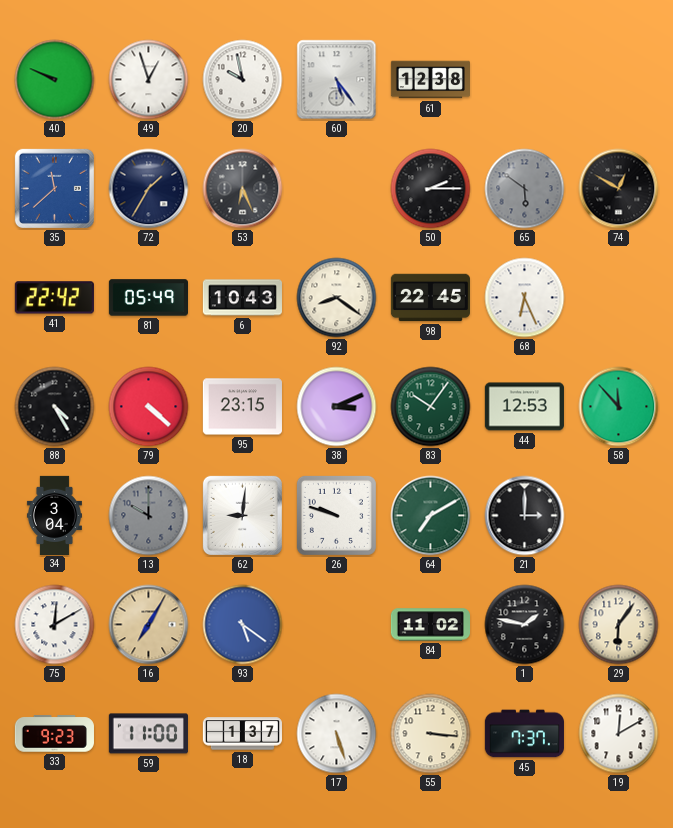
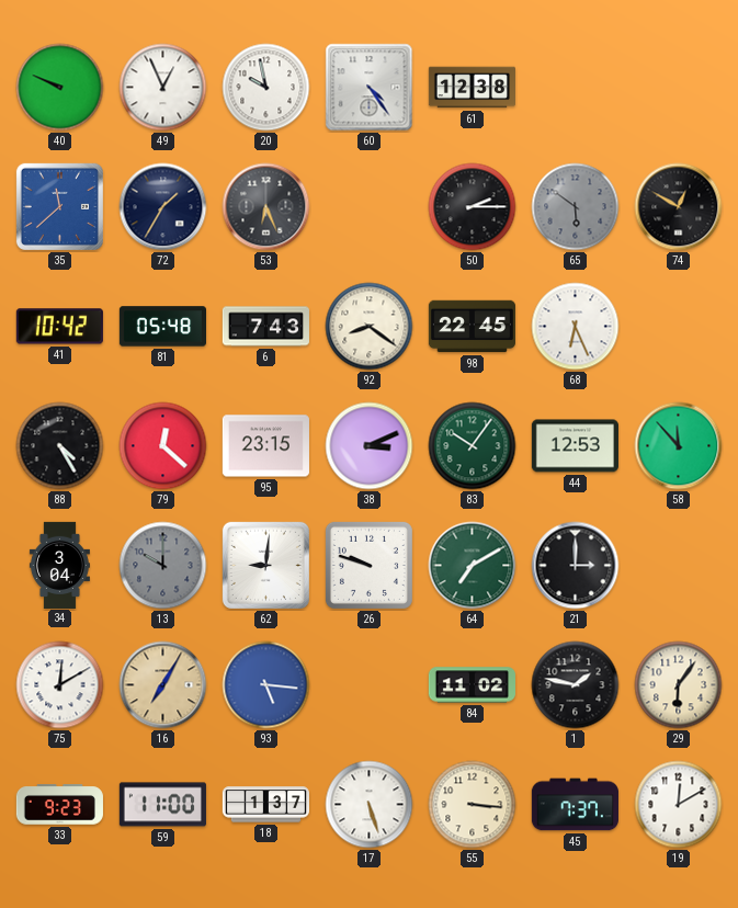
49: 12:57 -> 12:56 (163, 88)
60: 5:24 -> 4:24 (370, 88)
41: 22:42 -> 10:42 (59, 327)
81: 05:49 -> 05:48 (162, 327)
6: 10:43 -> 7:43 (265, 327)
79: 4:22 -> 12:22 (163, 446)
93: 5:21 -> 5:16 (266, 685)
